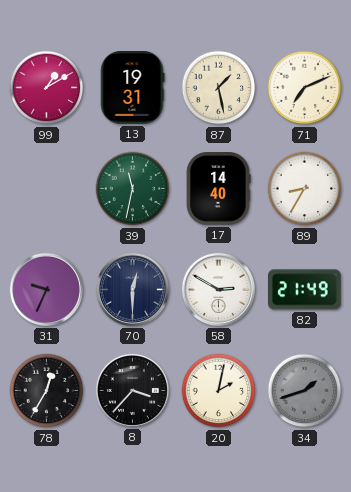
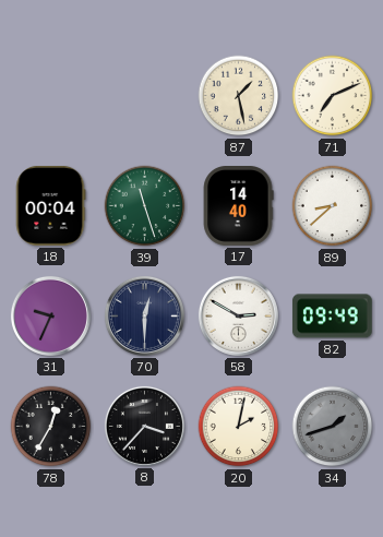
99: 1:10 -> none (47, 88)
13: 19:31 -> none (133, 88)
18: none -> 00:04 (50, 206)
39: 11:32 -> 11:27 (145, 206)
89: 8:35 -> 8:38 (333, 206)
82: 21:49 -> 09:49 (332, 317)
